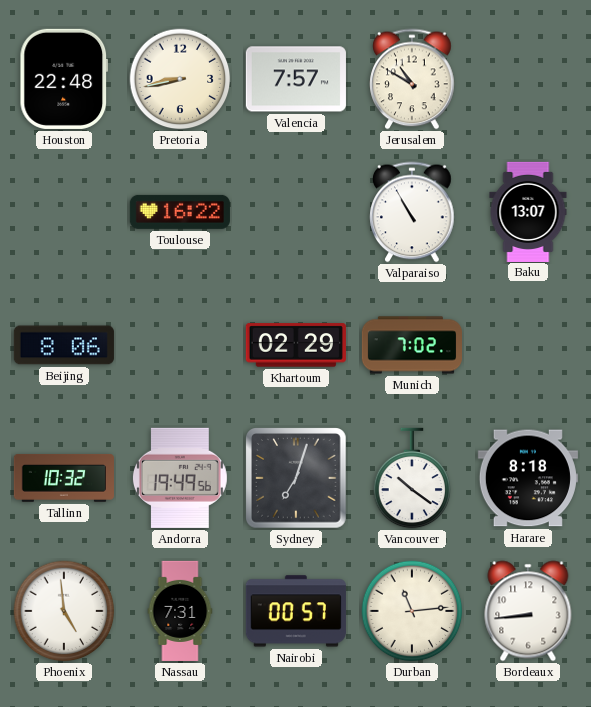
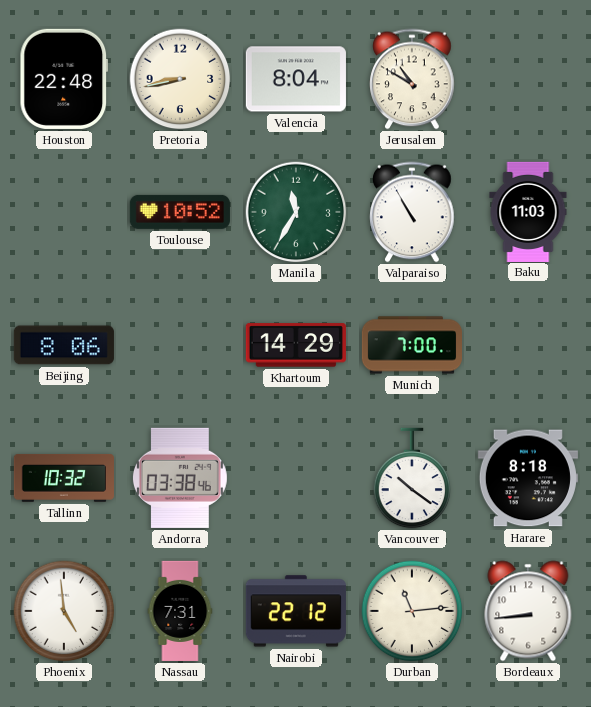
Valencia: 7:57 -> 8:04 (296, 79)
Toulouse: 16:22 -> 10:52 (180, 212)
Manila: none -> 11:35 (296, 212)
Baku: 13:07 -> 11:03 (528, 211)
Khartoum: 02:29 -> 14:29 (296, 345)
Munich: 7:02 -> 7:00 (411, 345)
Andorra: 19:49 -> 03:38 (180, 478)
Sydney: 7:03 -> none (297, 479)
Nairobi: 00:57 -> 22:12 (296, 611)
